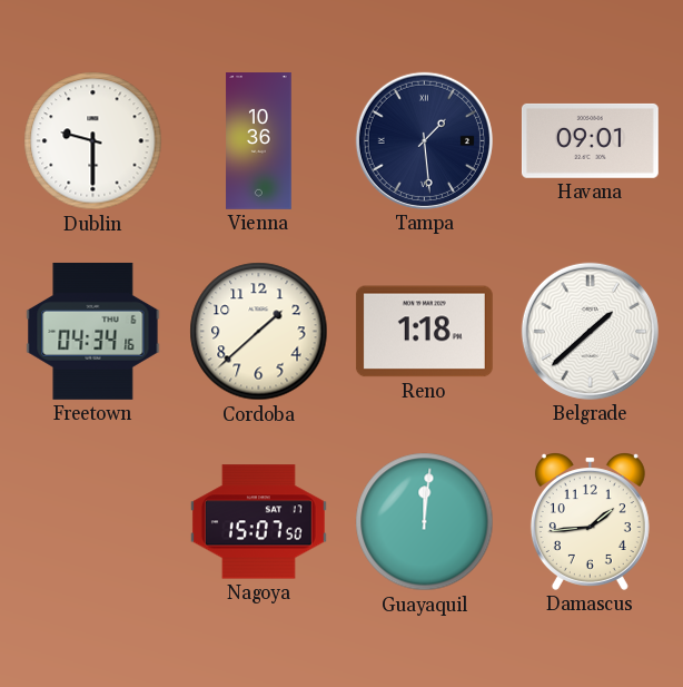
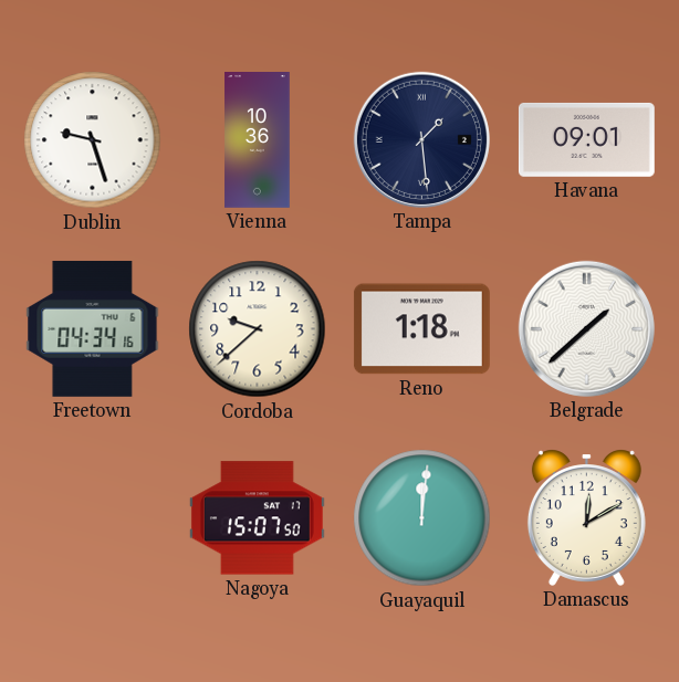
Dublin: 9:30 -> 9:27 (93, 140)
Cordoba: 1:38 -> 9:38 (258, 329)
Damascus: 1:44 -> 12:10 (586, 517)
